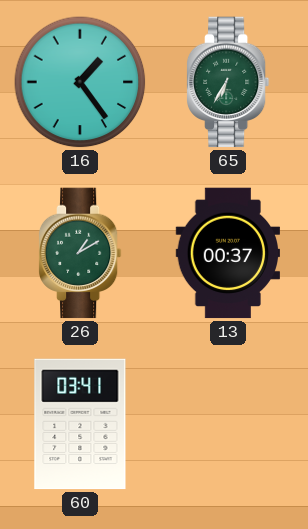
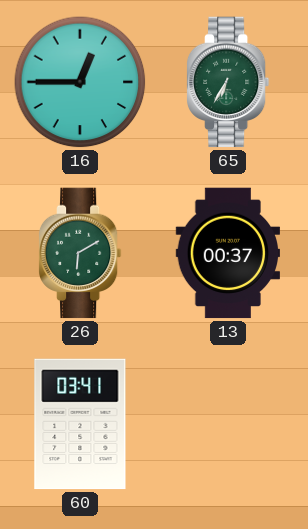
16: 1:24 -> 12:45 (80, 82)
26: 1:10 -> 6:10 (80, 253)
